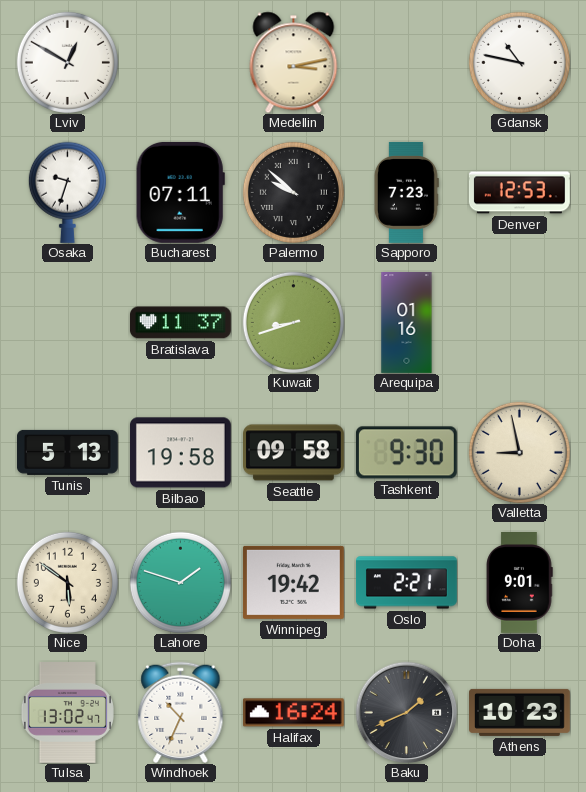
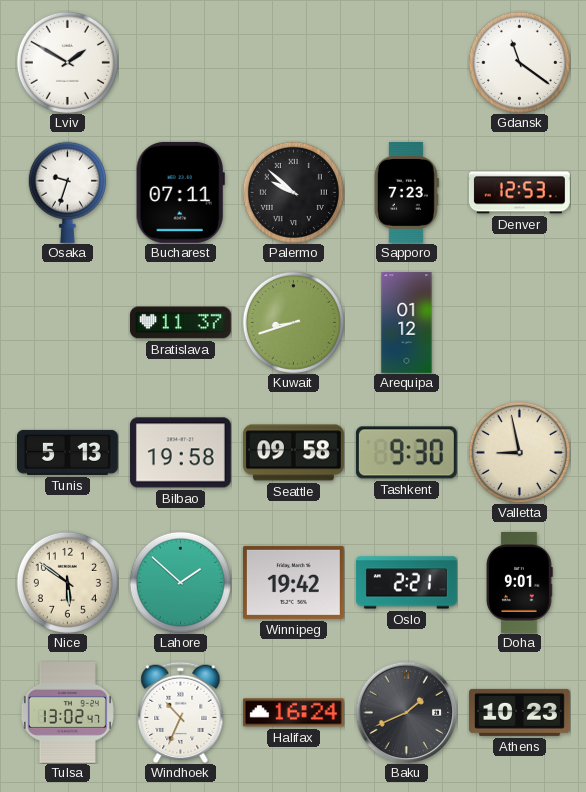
Lviv: 12:50 -> 1:50 (67, 62)
Medellin: 3:13 -> none (294, 62)
Gdansk: 10:47 -> 11:21 (519, 62)
Arequipa: 01:16 -> 01:12 (407, 323)
Lahore: 1:48 -> 1:52 (180, 582)
